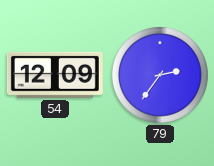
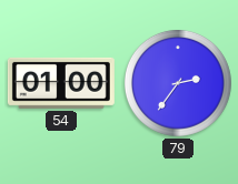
54: 12:09 -> 01:00 (61, 83)
